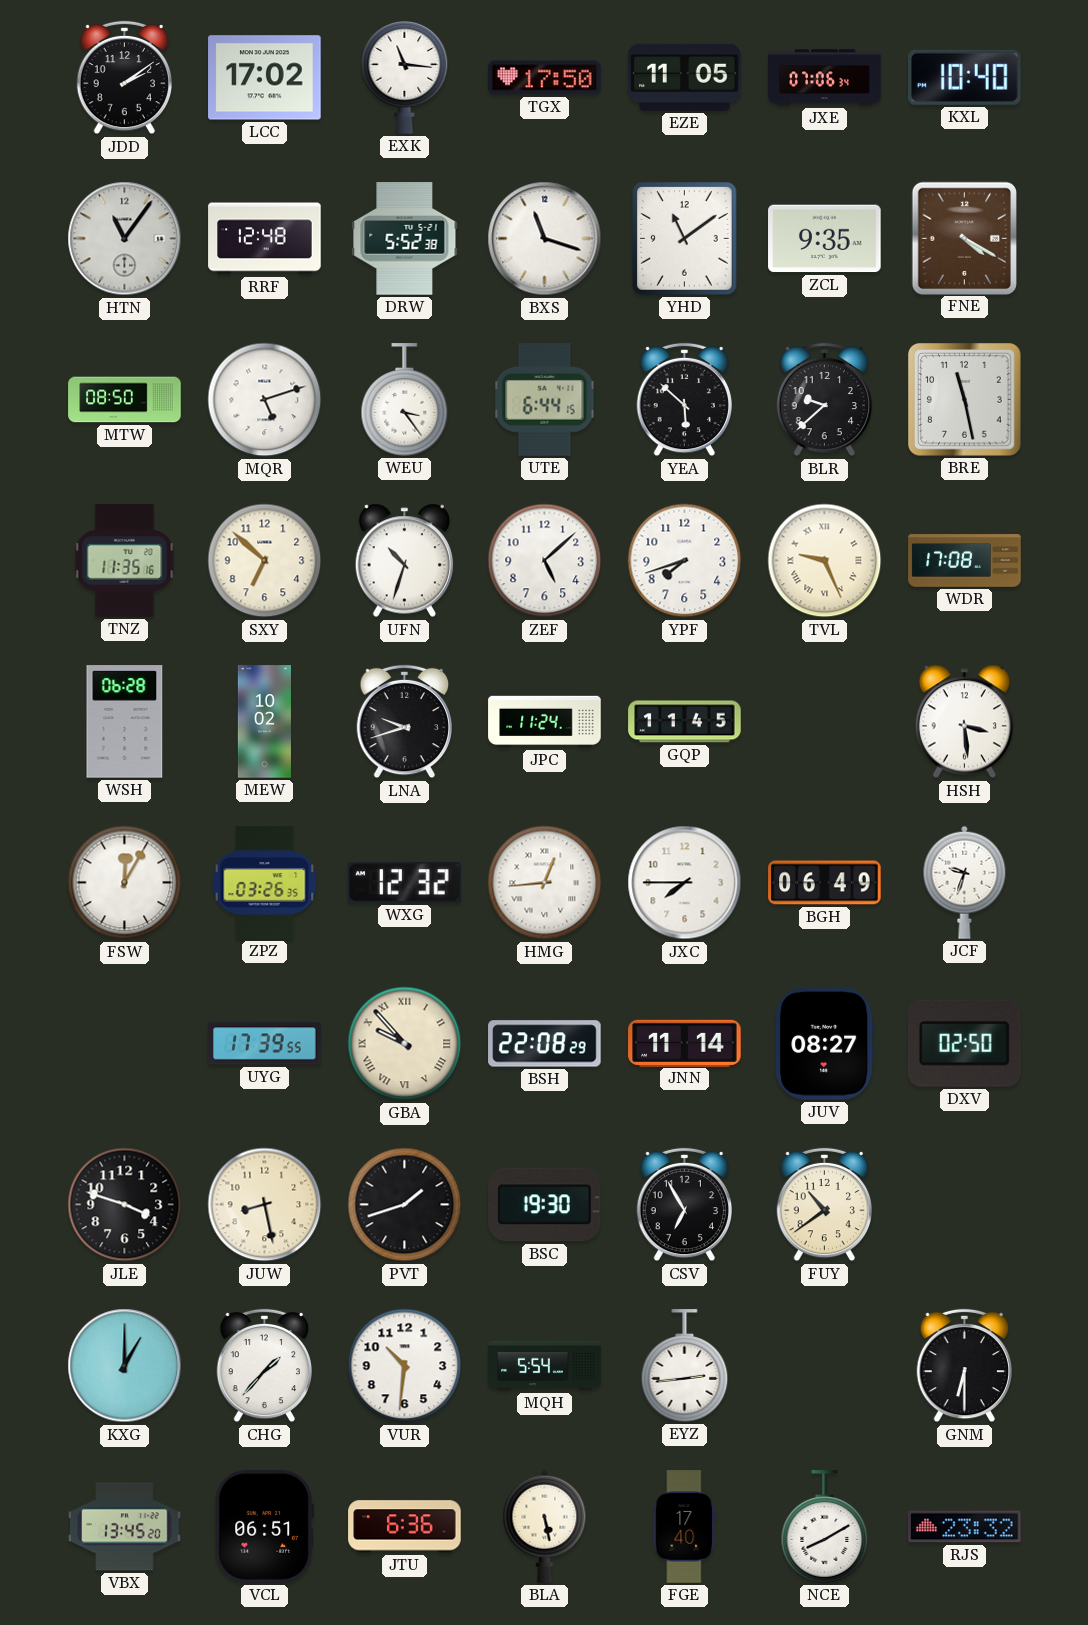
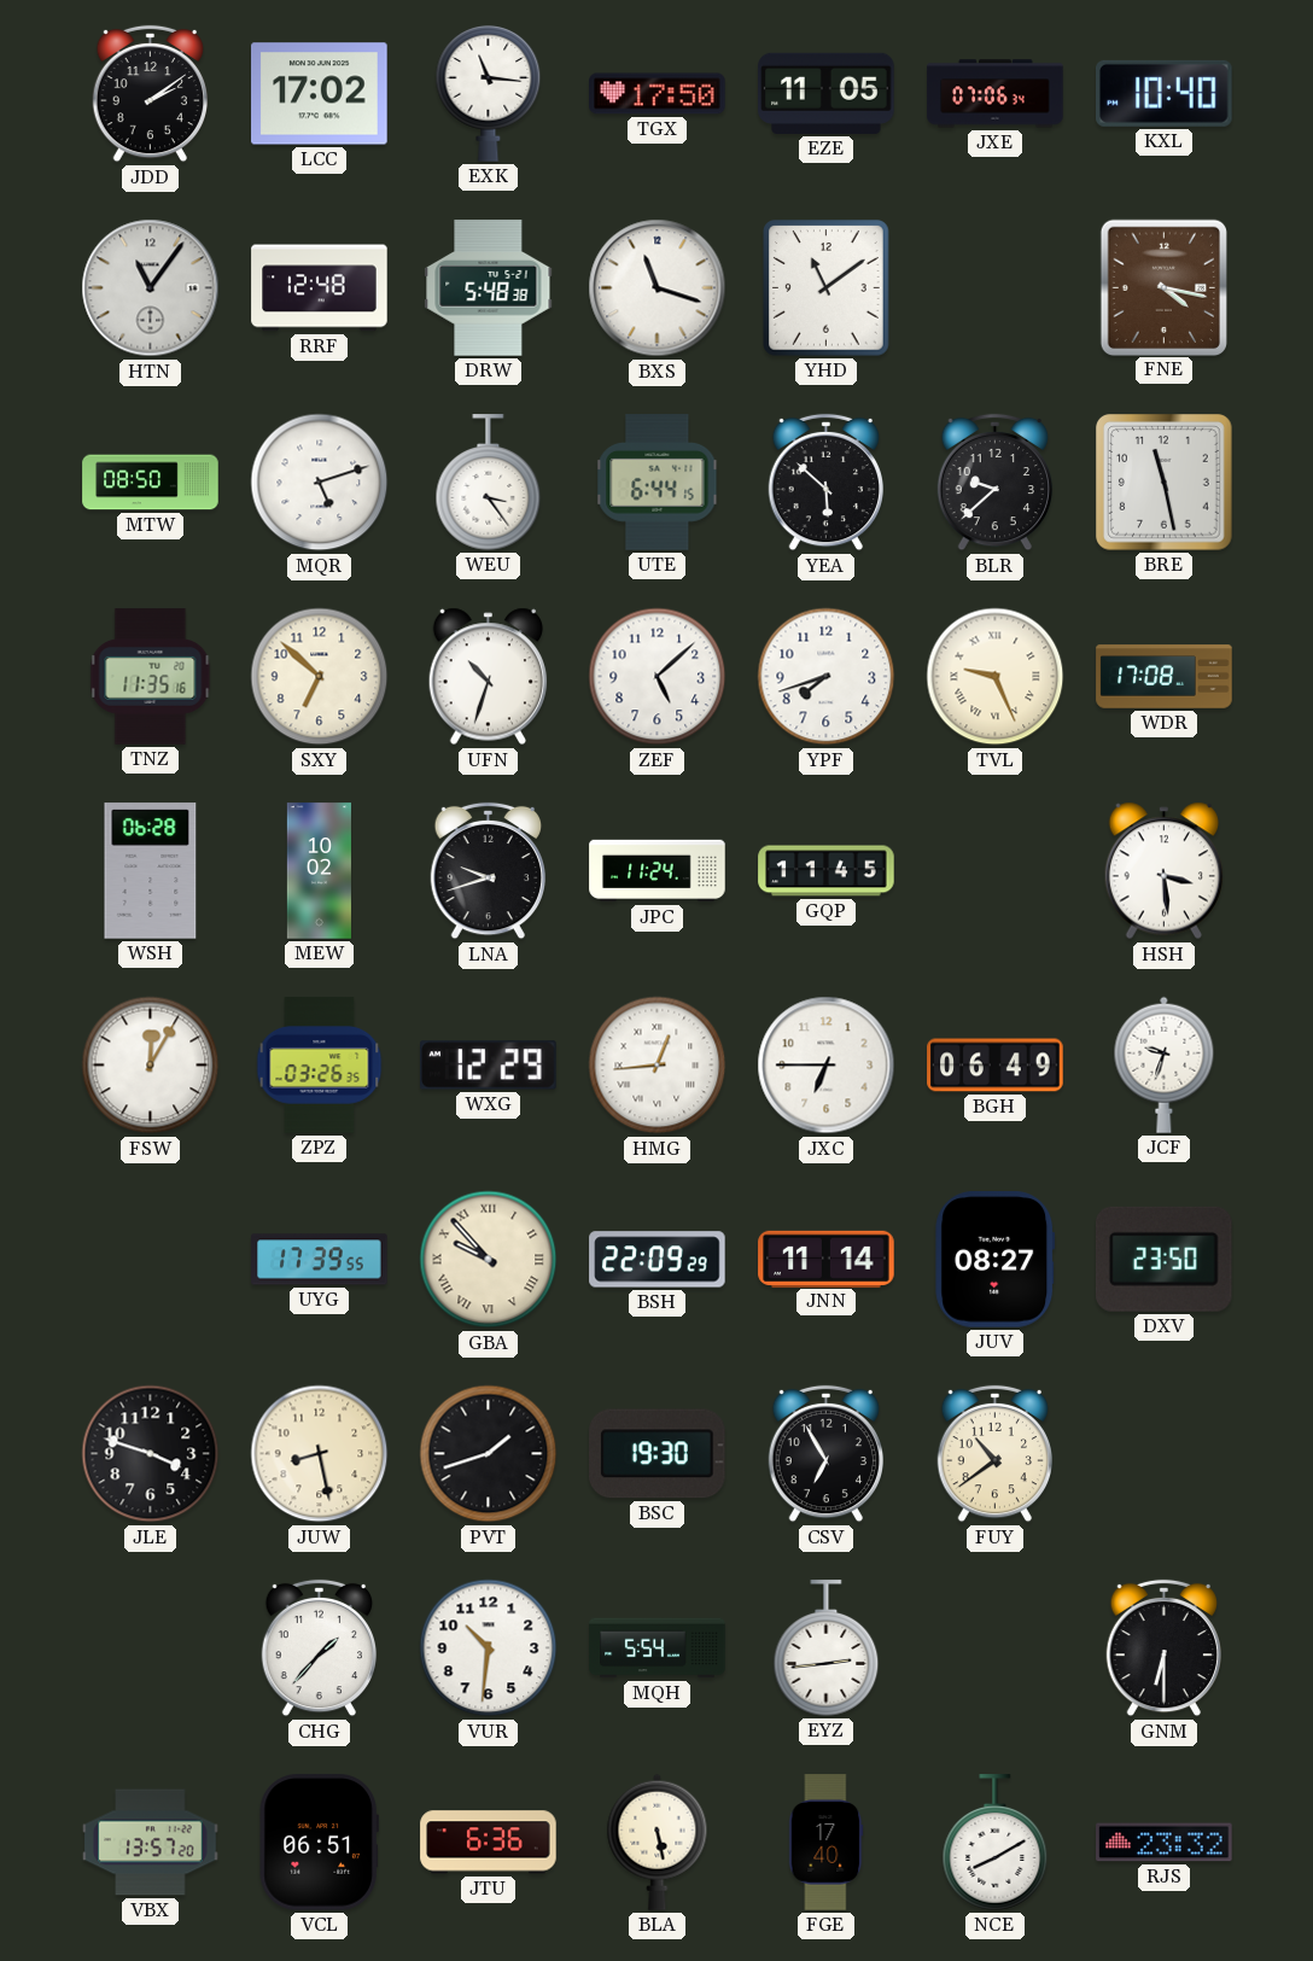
DRW: 5:52 -> 5:48 (489, 288)
ZCL: 9:35 -> none (825, 239)
FNE: 4:20 -> 4:17 (1163, 287)
WXG: 12:32 -> 12:29 (489, 1066)
JXC: 7:45 -> 6:45 (827, 1066)
BSH: 22:08 -> 22:09 (658, 1260)
DXV: 02:50 -> 23:50 (1163, 1259)
KXG: 1:00 -> none (125, 1366)
VBX: 13:45 -> 13:57 (151, 1843)
